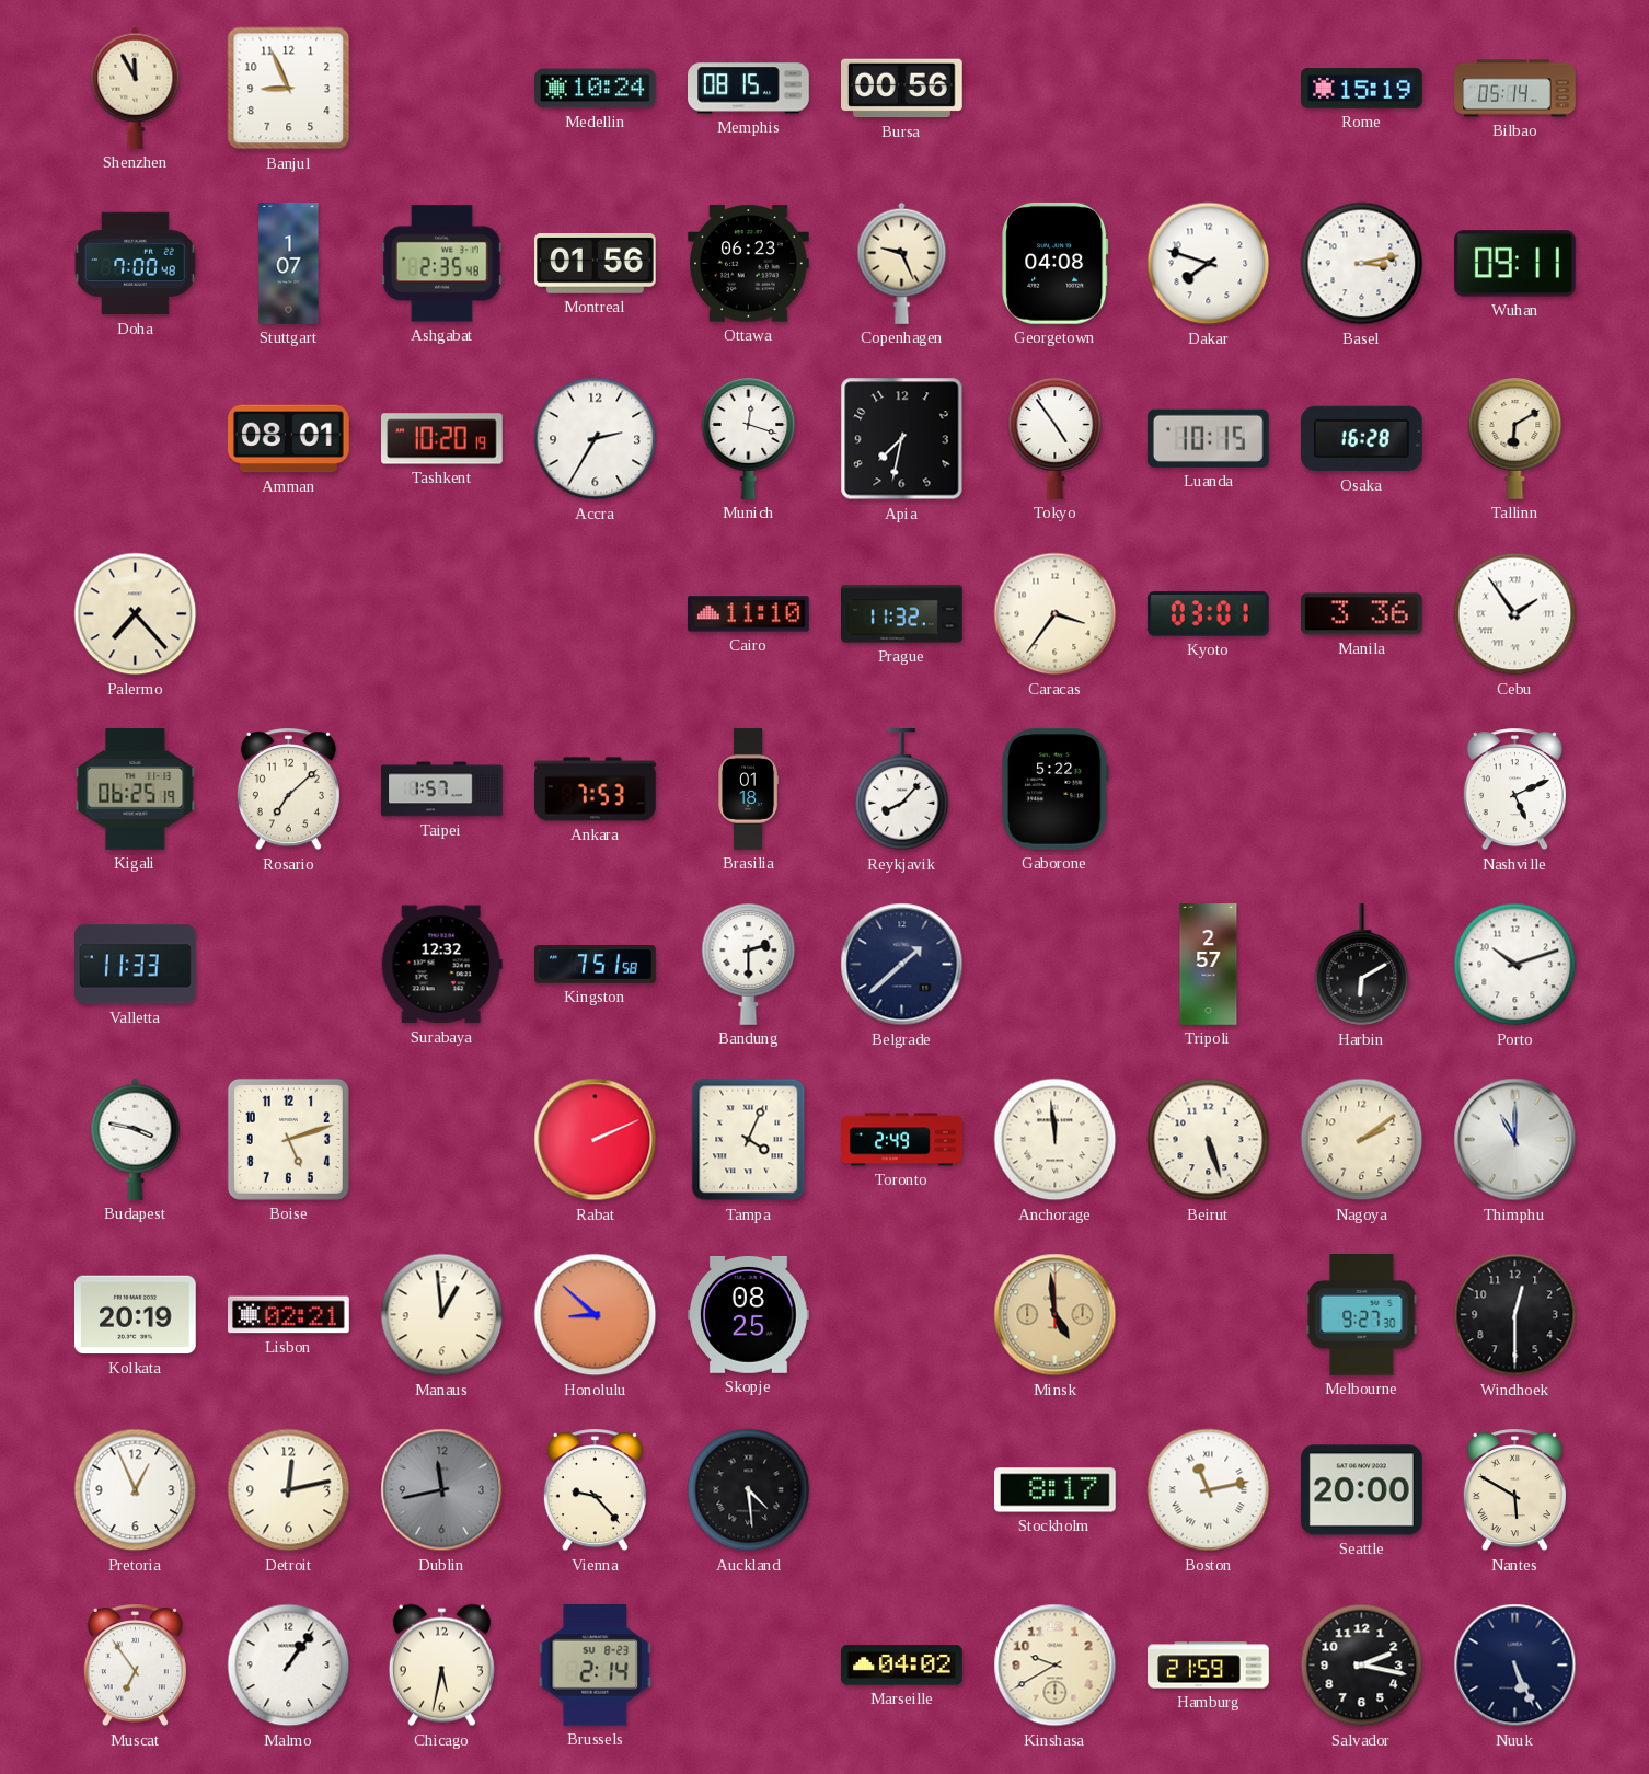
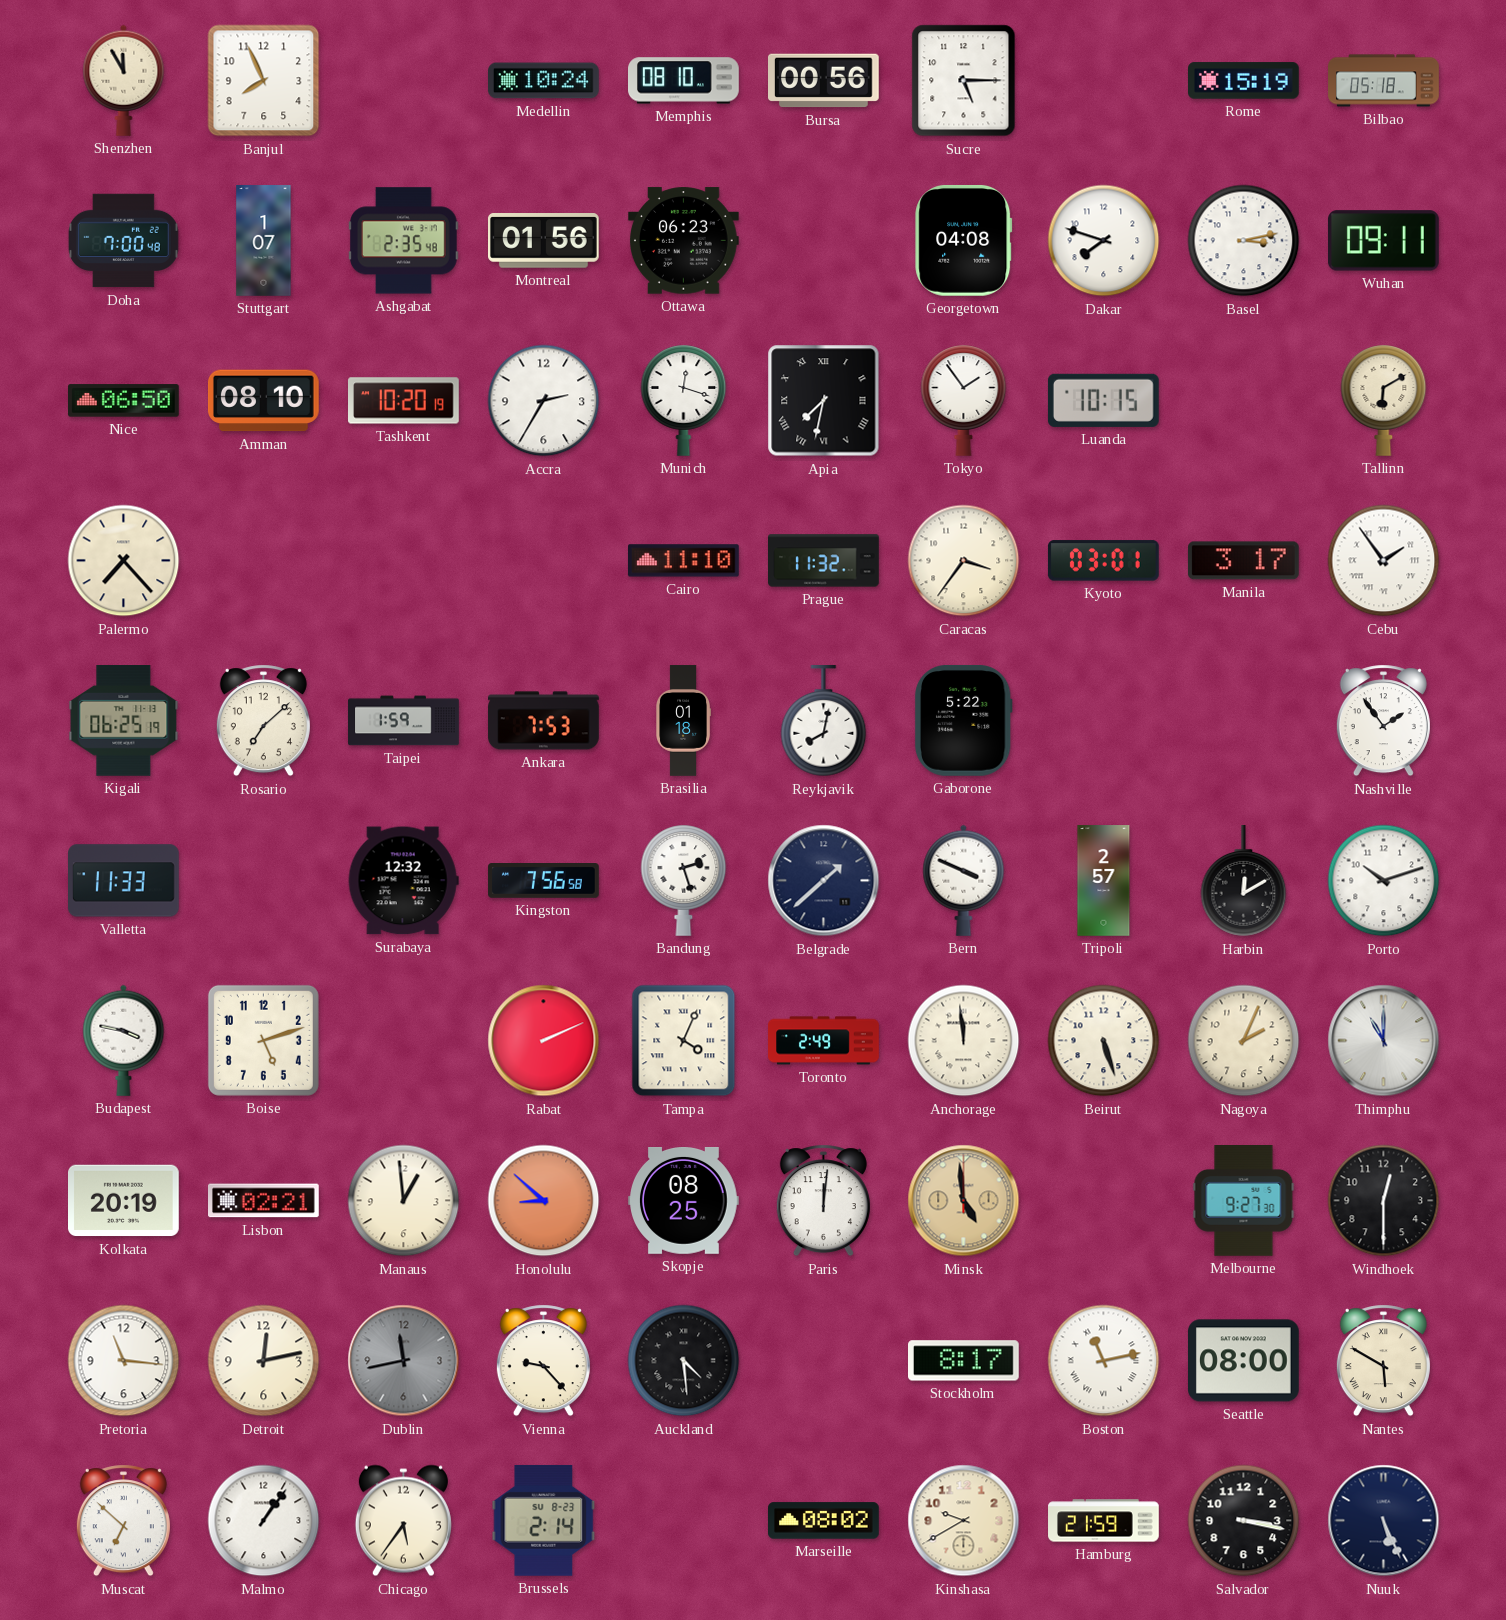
Banjul: 8:56 -> 7:56 (264, 81)
Memphis: 08:15 -> 08:10 (684, 81)
Sucre: none -> 5:15 (964, 81)
Bilbao: 05:14 -> 05:18 (1384, 81)
Copenhagen: 9:26 -> none (902, 263)
Nice: none -> 06:50 (124, 401)
Amman: 08:01 -> 08:10 (264, 401)
Apia numerals: Arabic -> Roman (824, 401)
Tokyo: 4:54 -> 1:54 (964, 400)
Osaka: 16:28 -> none (1361, 439)
Manila: 3:36 -> 3:17 (1243, 561)
Taipei: 1:57 -> 1:59 (404, 721)
Reykjavik: 8:07 -> 8:02 (824, 722)
Nashville: 5:11 -> 1:54 (1383, 721)
Kingston: 7:51 -> 7:56 (544, 881)
Bandung: 2:30 -> 2:27 (684, 880)
Bern: none -> 3:49 (964, 880)
Harbin: 6:10 -> 12:10 (1244, 882)
Nagoya: 2:09 -> 2:04 (1244, 1041)
Paris: none -> 12:01 (823, 1201)
Pretoria: 12:56 -> 11:16 (124, 1361)
Seattle: 20:00 -> 08:00 (1244, 1361)
Muscat: 6:54 -> 6:52 (123, 1521)
Chicago: 5:32 -> 5:36 (403, 1521)
Marseille: 04:02 -> 08:02 (824, 1521)
Salvador: 2:17 -> 3:17 (1244, 1521)
